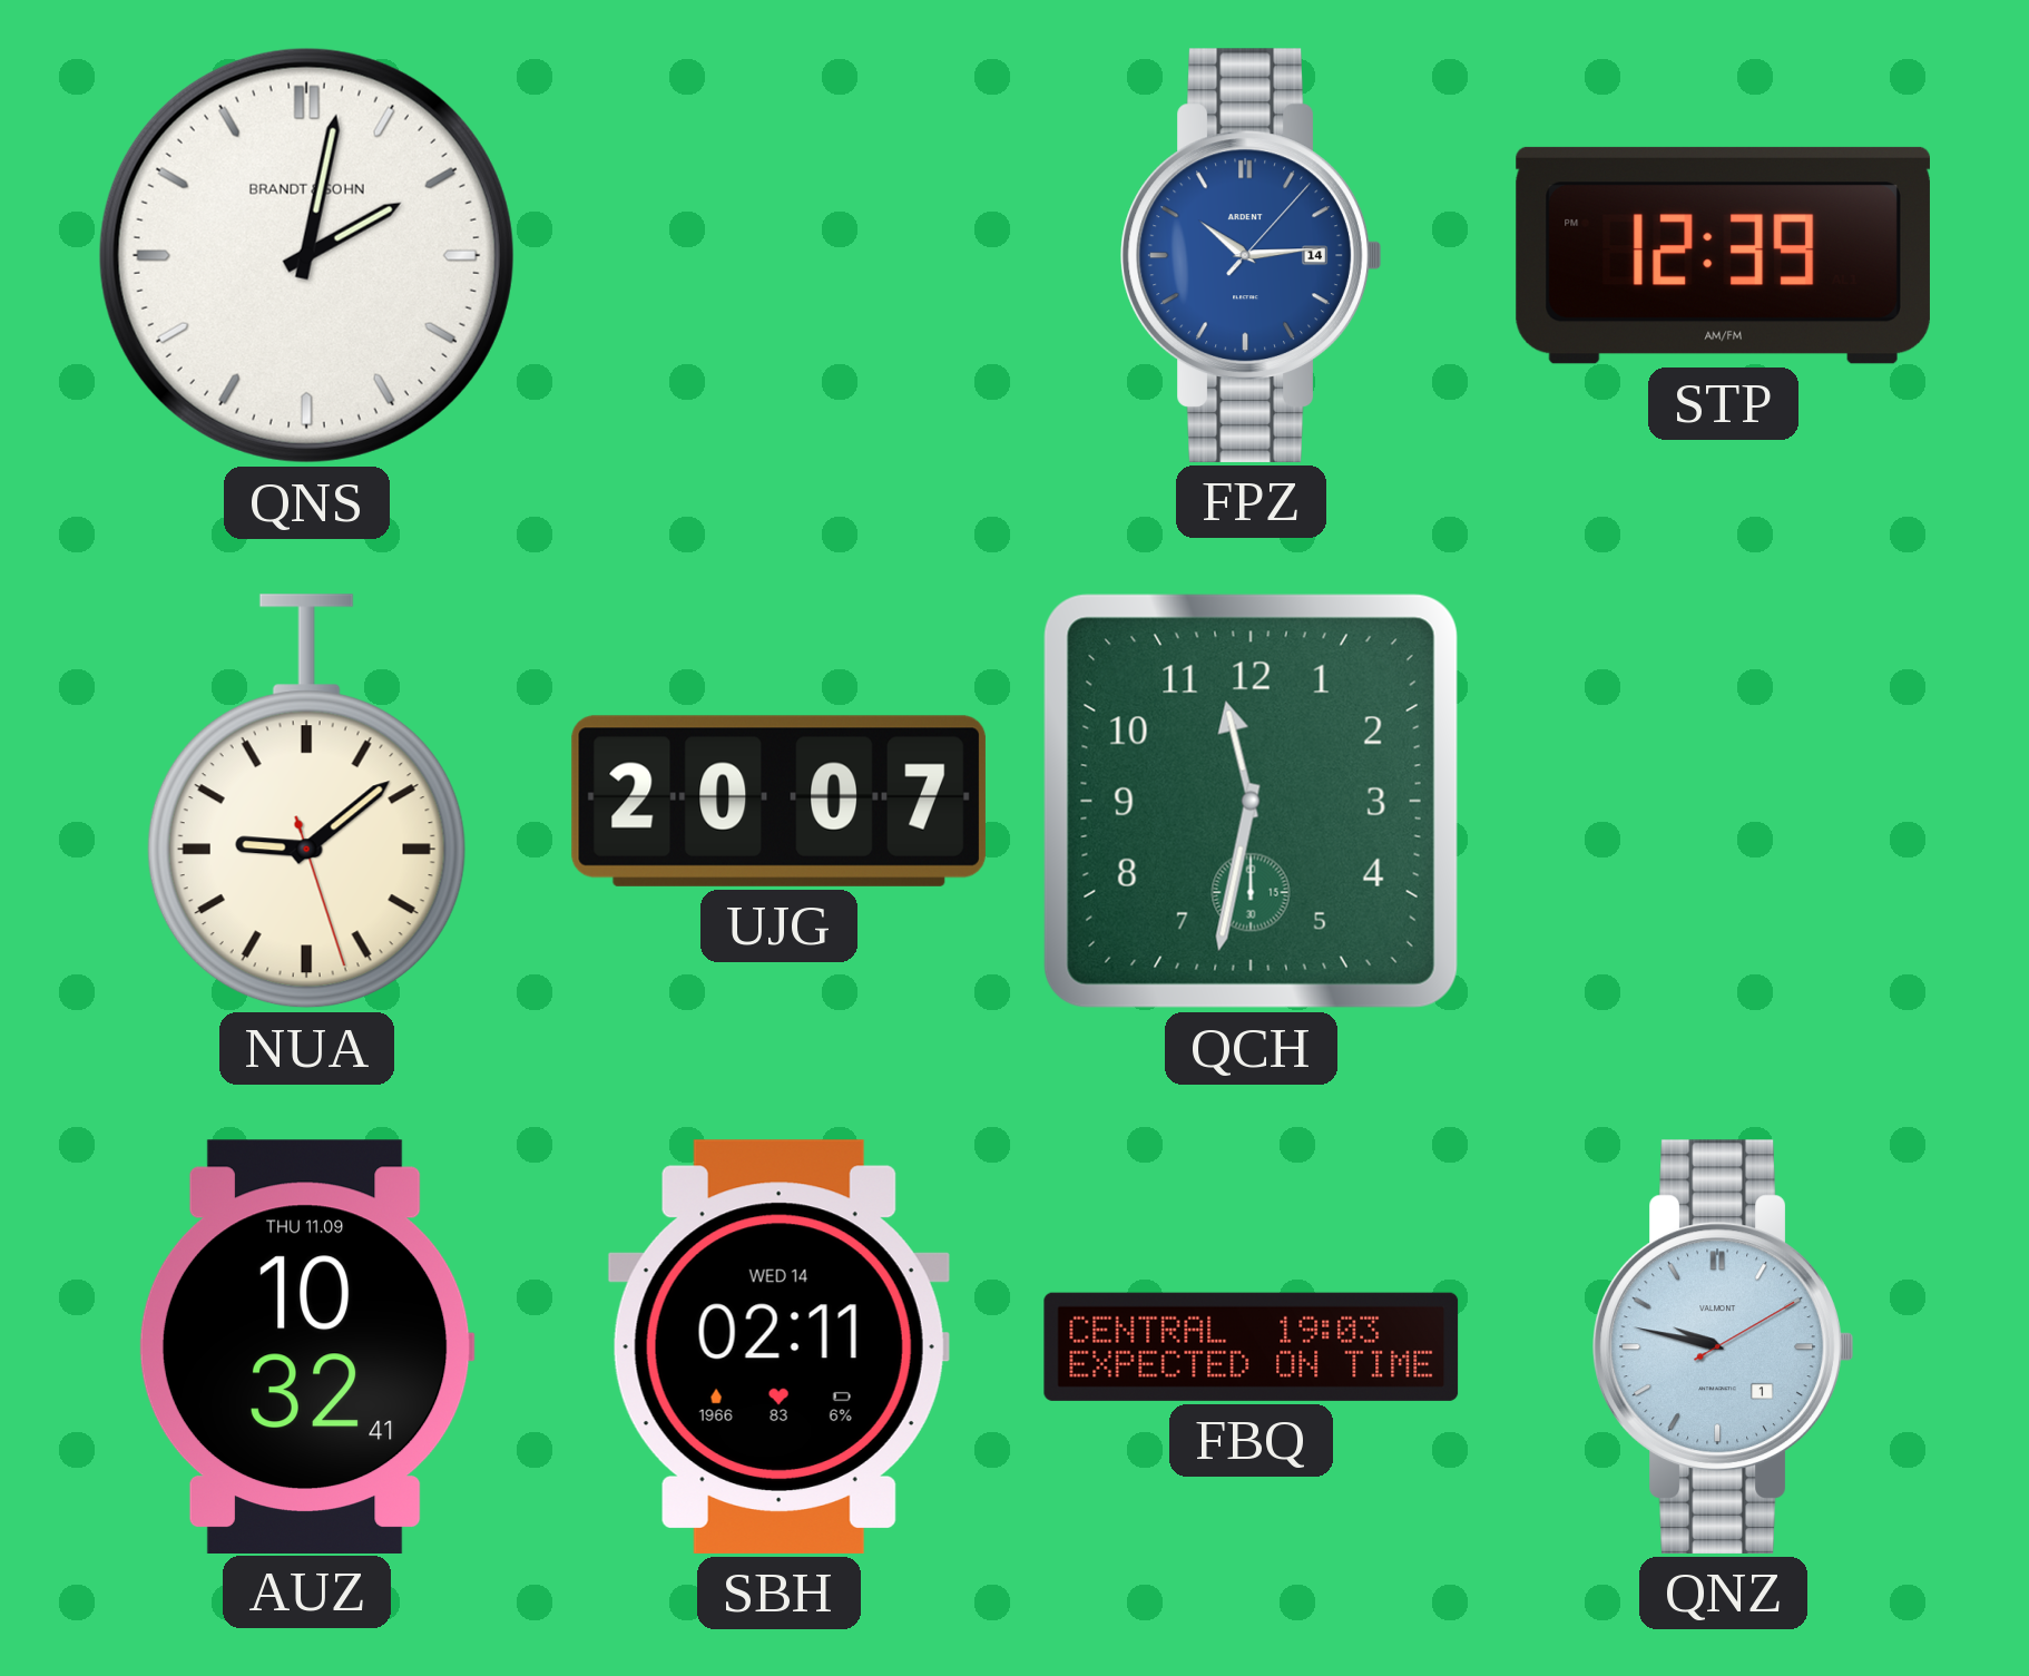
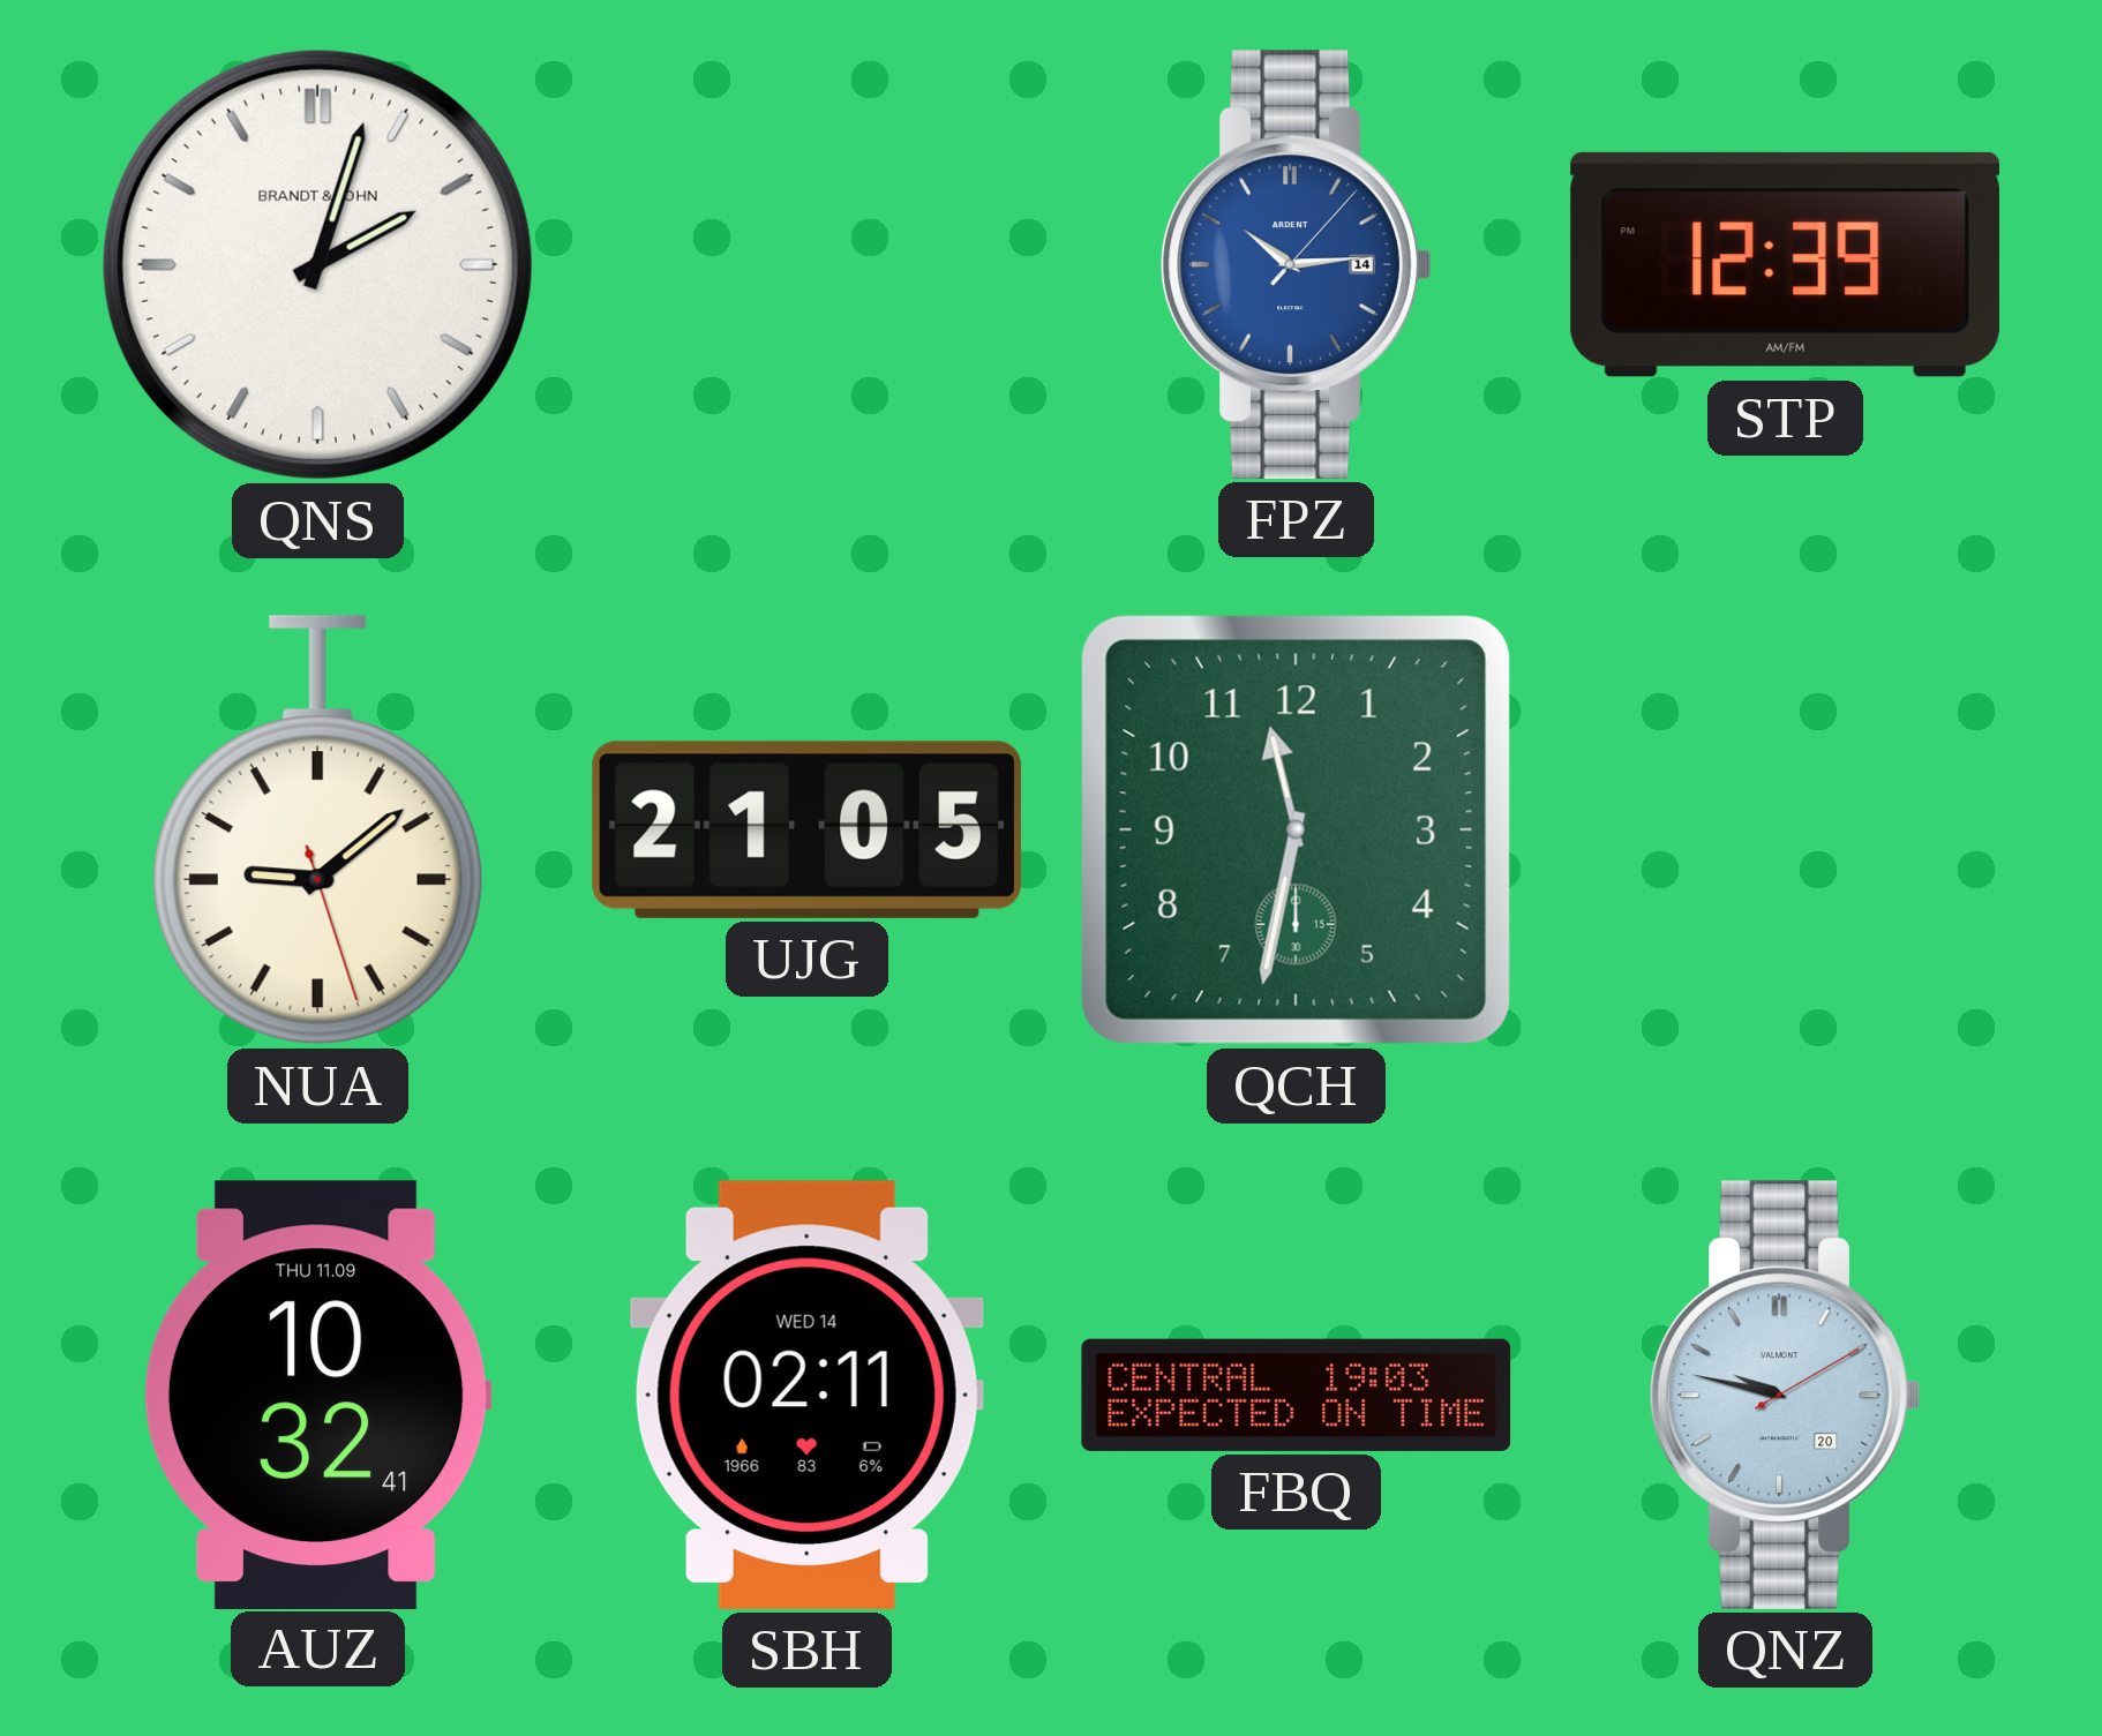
QNS: 2:02 -> 2:03 (317, 264)
UJG: 20:07 -> 21:05 (806, 829)
QNZ date: 1 -> 20 (1786, 1395)
